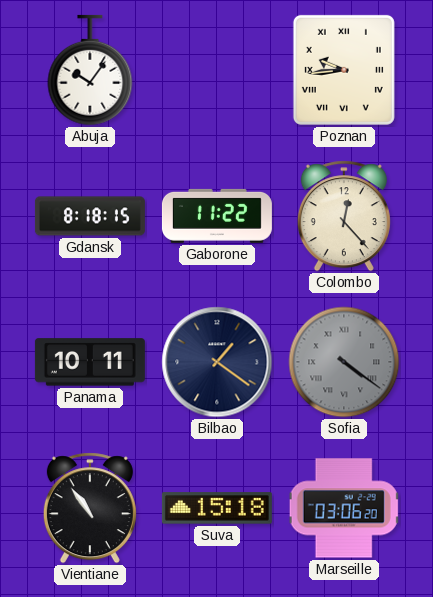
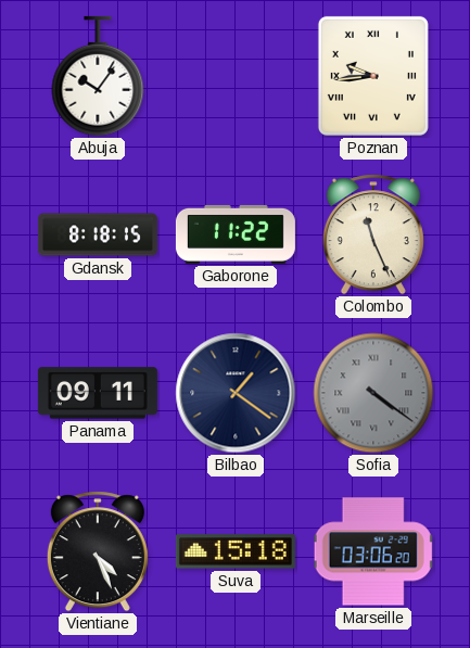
Colombo: 12:23 -> 11:26 (373, 234)
Panama: 10:11 -> 09:11 (98, 393)
Vientiane: 10:54 -> 4:26 (98, 551)
